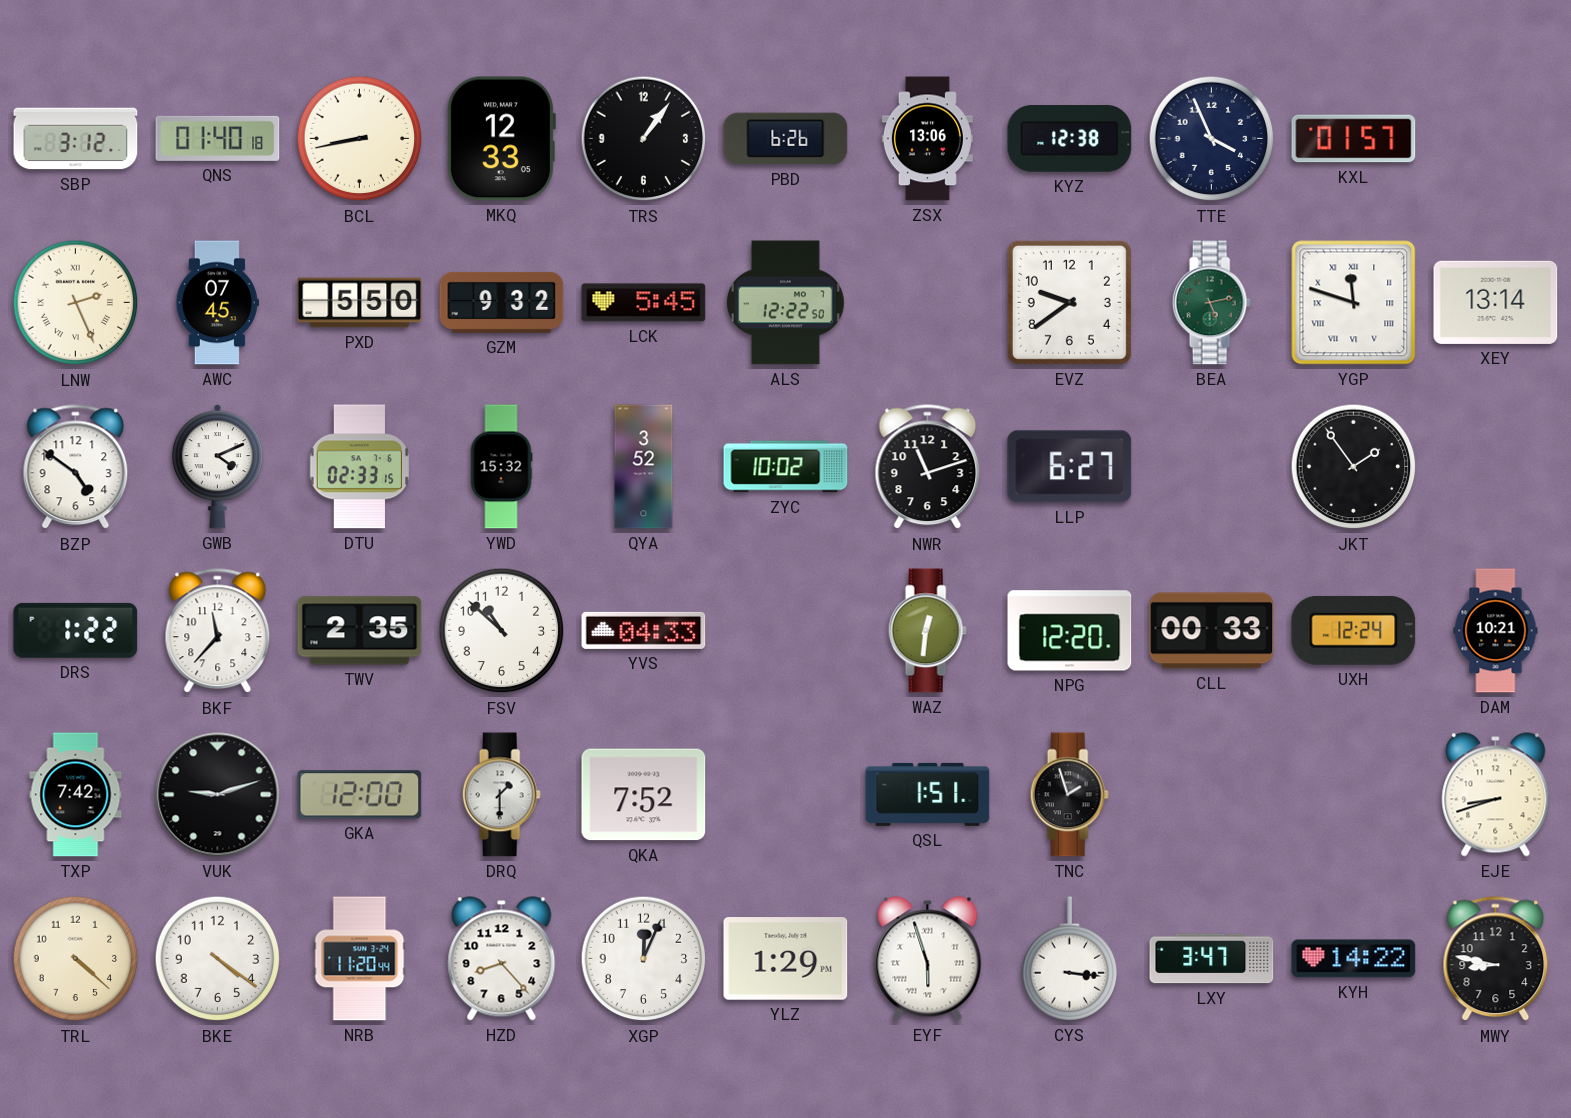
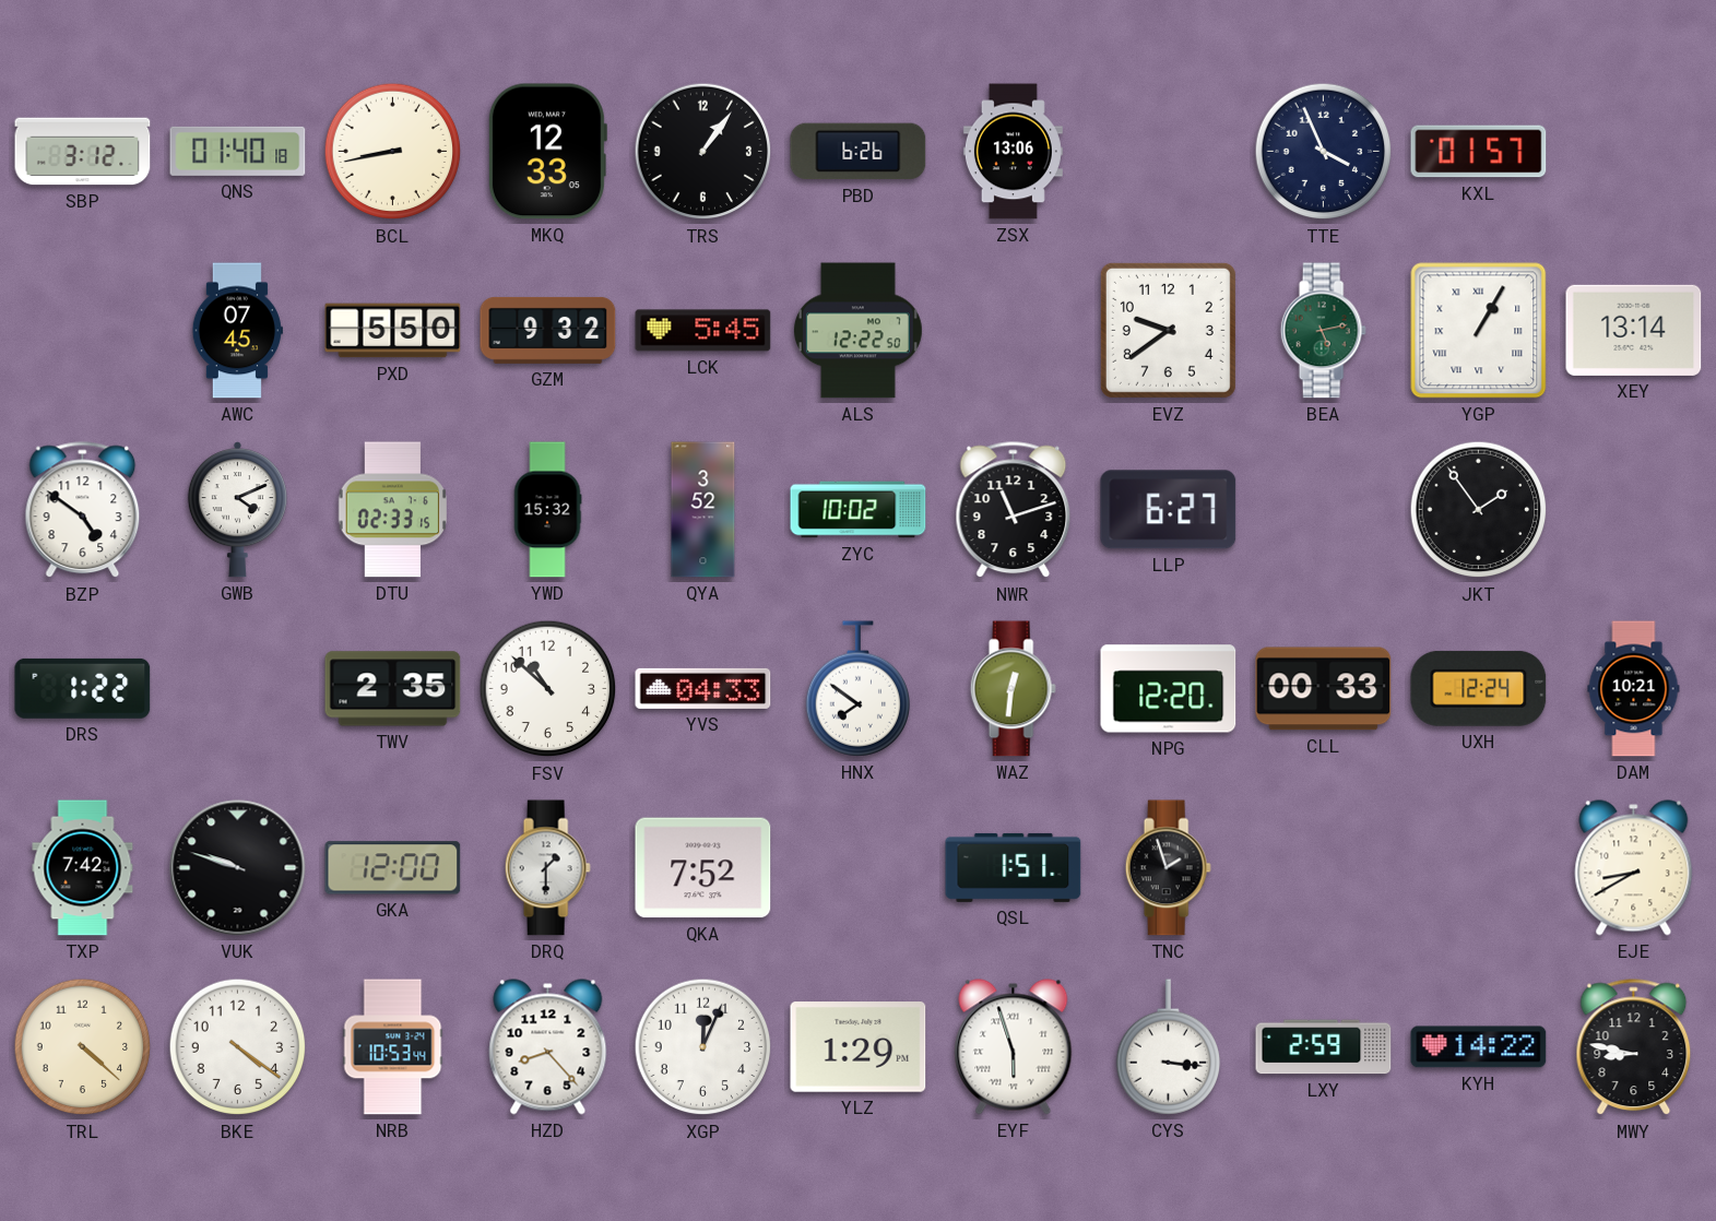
KYZ: 12:38 -> none (1070, 139)
LNW: 2:26 -> none (76, 303)
YGP: 11:48 -> 1:05 (1479, 331)
BKF: 11:37 -> none (218, 631)
HNX: none -> 7:51 (857, 689)
VUK: 9:12 -> 9:48 (238, 868)
EJE: 8:42 -> 8:40 (1634, 868)
NRB: 11:20 -> 10:53 (393, 1047)
LXY: 3:47 -> 2:59 (1324, 1047)
